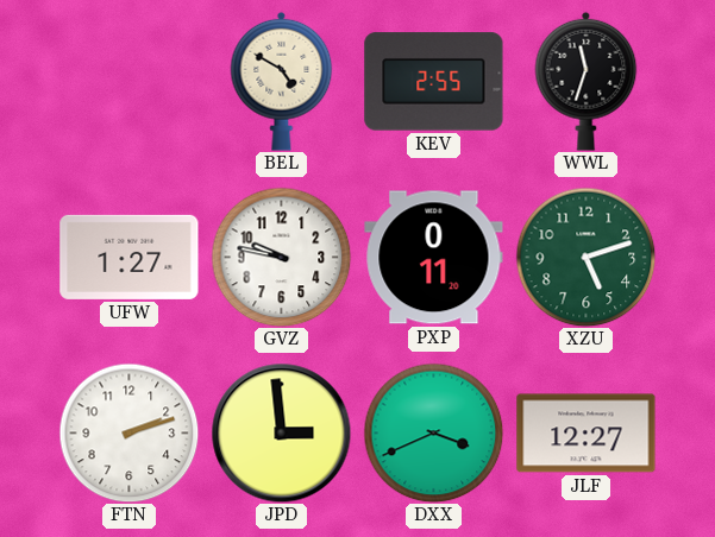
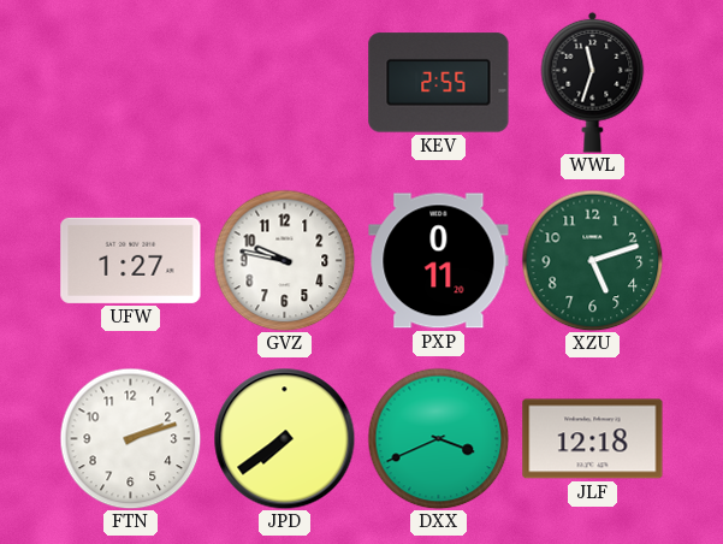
BEL: 4:50 -> none (282, 81)
JPD: 2:59 -> 7:39 (284, 438)
JLF: 12:27 -> 12:18 (593, 439)
